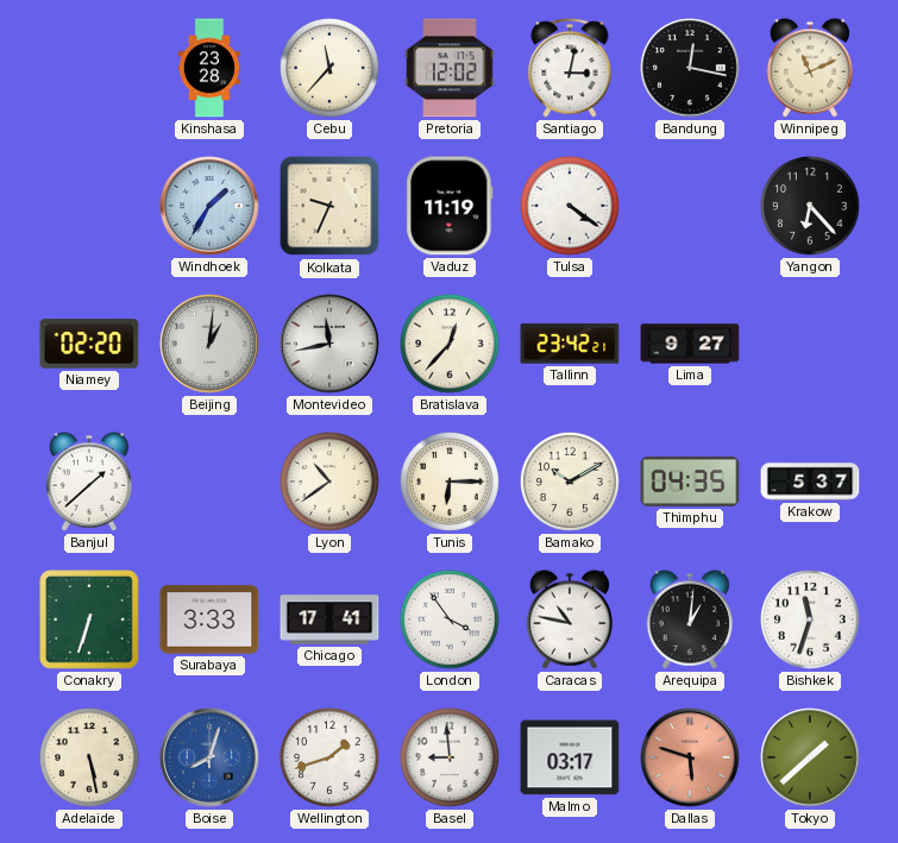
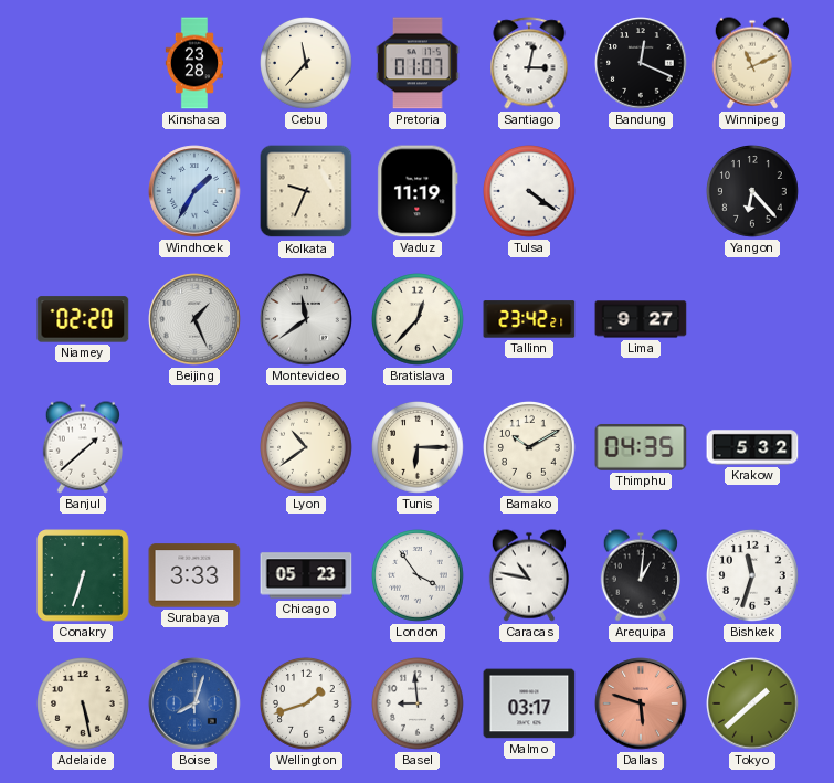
Pretoria: 12:02 -> 01:07 (418, 63)
Bandung: 12:17 -> 12:19 (641, 63)
Beijing: 1:01 -> 1:26 (194, 319)
Montevideo: 11:43 -> 11:39 (306, 319)
Krakow: 5:37 -> 5:32 (752, 447)
Chicago: 17:41 -> 05:23 (306, 575)
